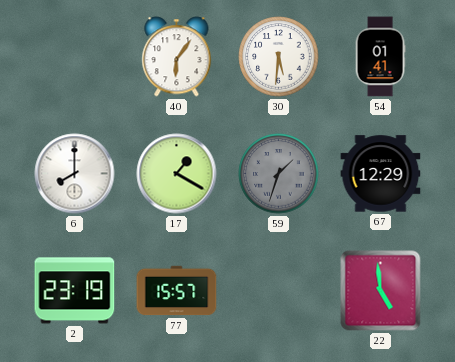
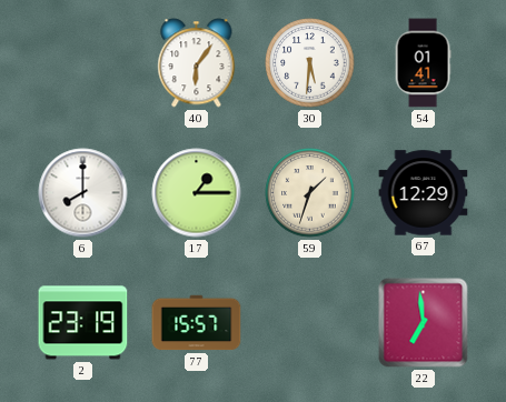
17: 1:20 -> 1:15 (197, 193)
59 dial: grey -> cream (310, 193)
22: 4:59 -> 6:59 (424, 323)
